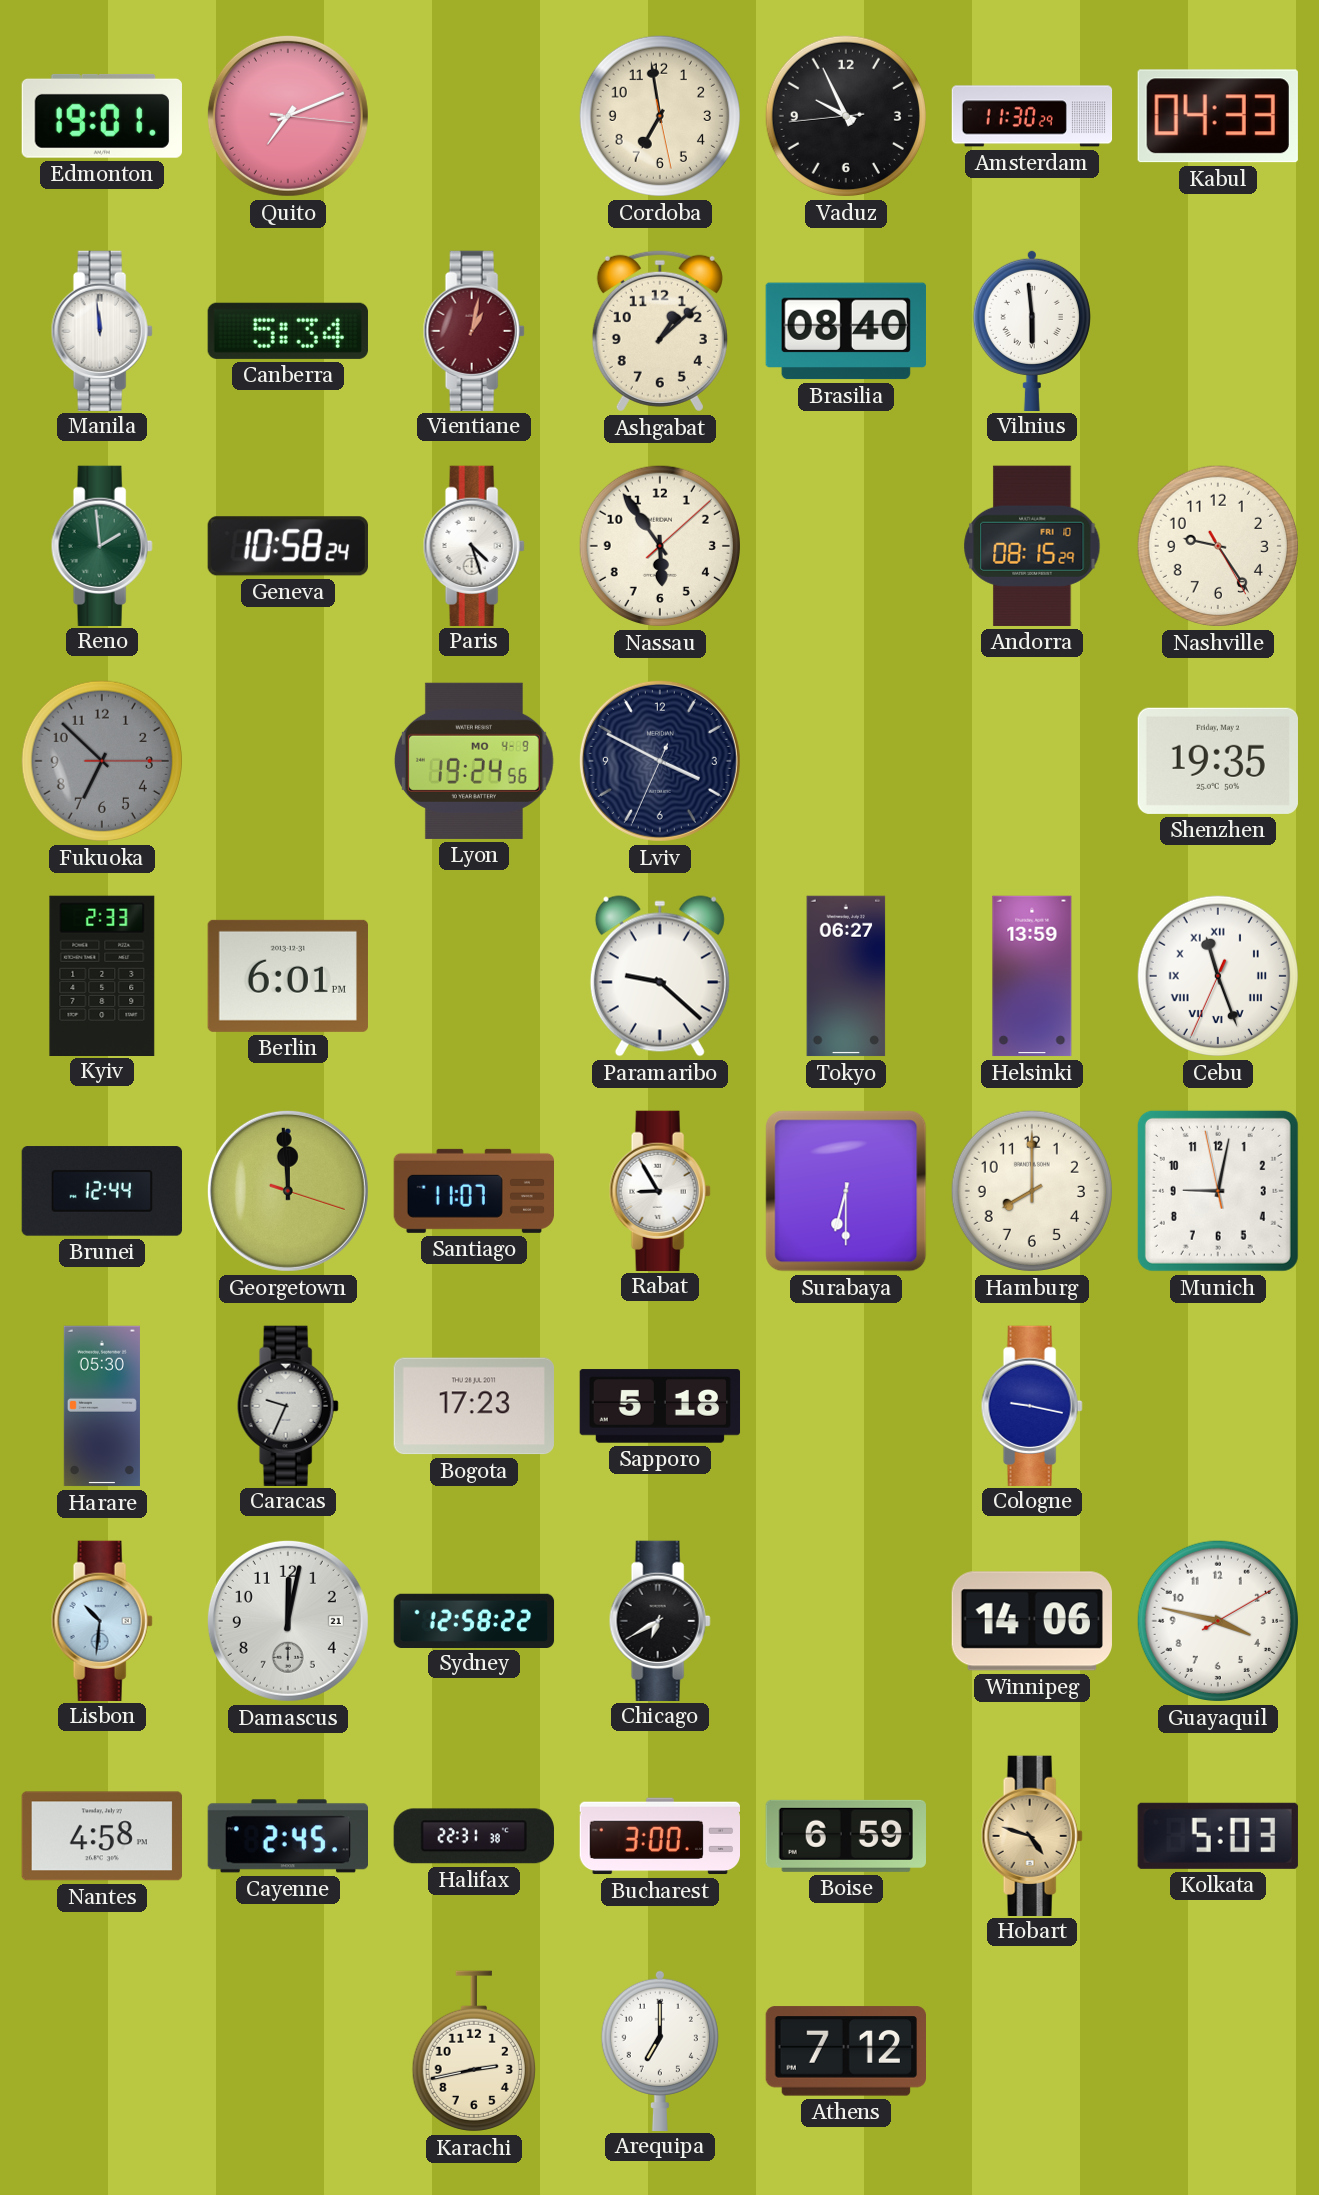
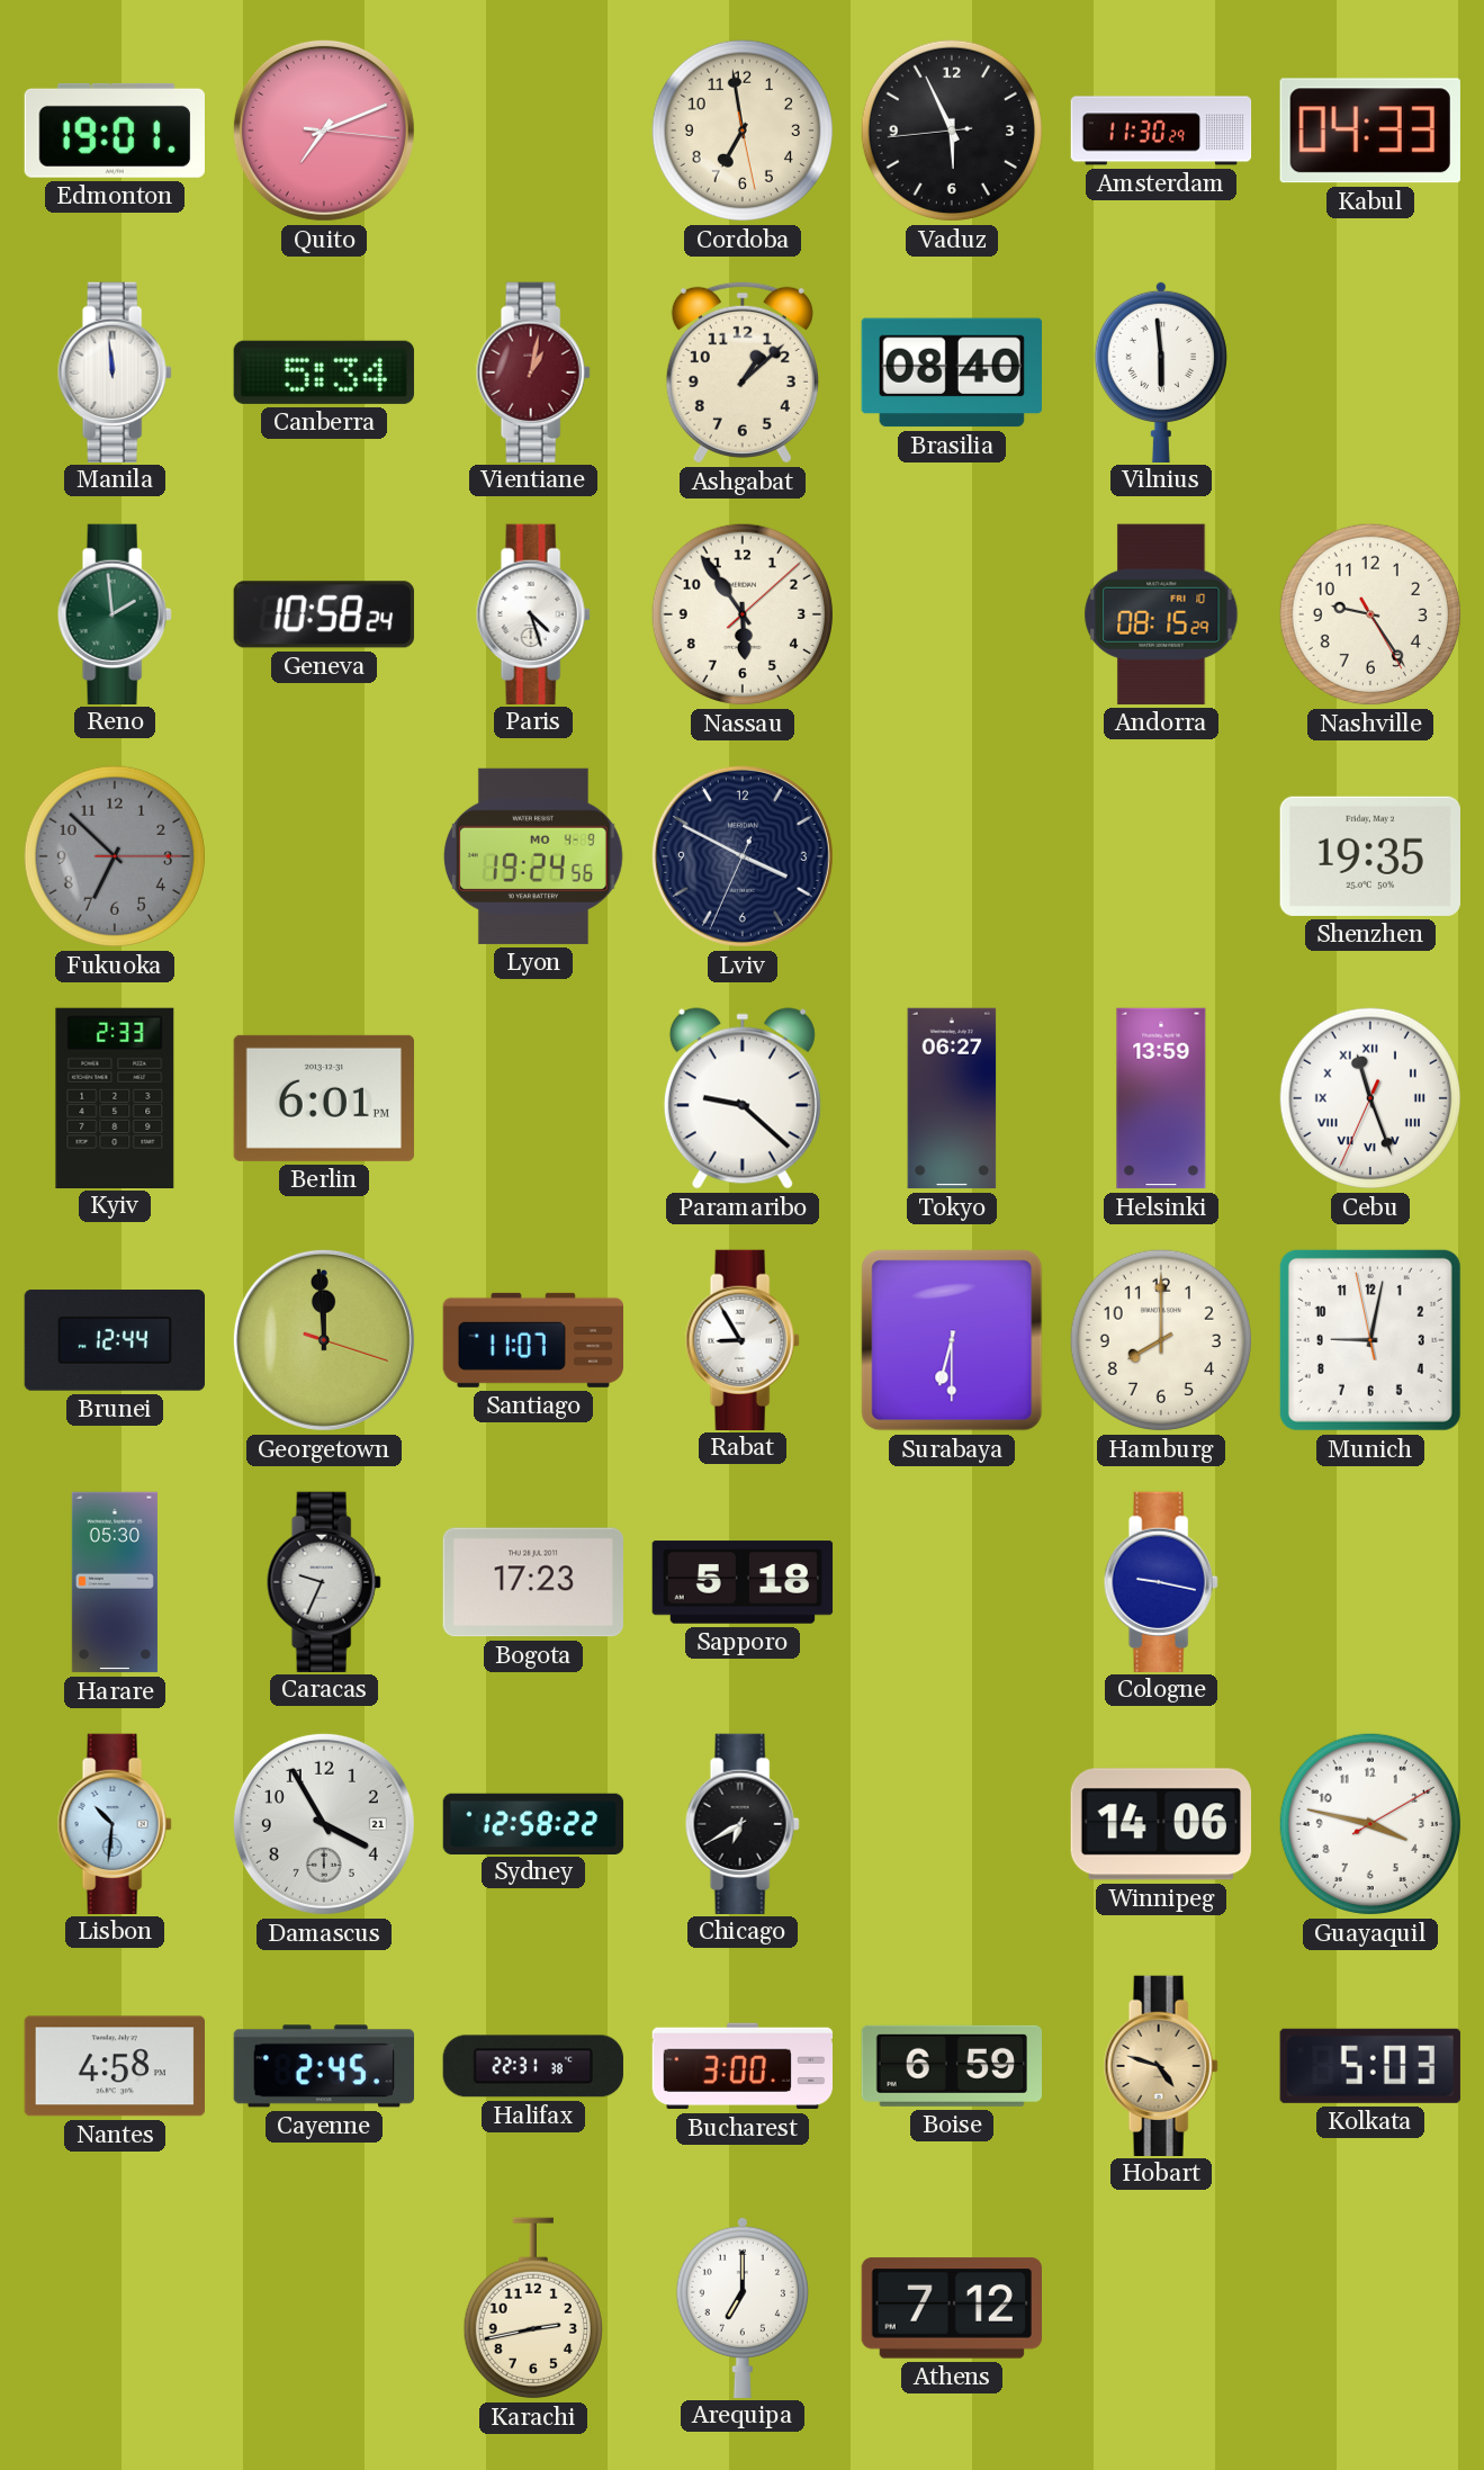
Vaduz: 9:55 -> 5:55 (952, 131)
Damascus: 12:02 -> 3:55 (324, 1824)
